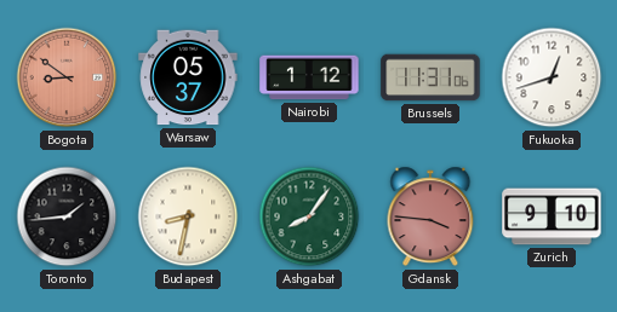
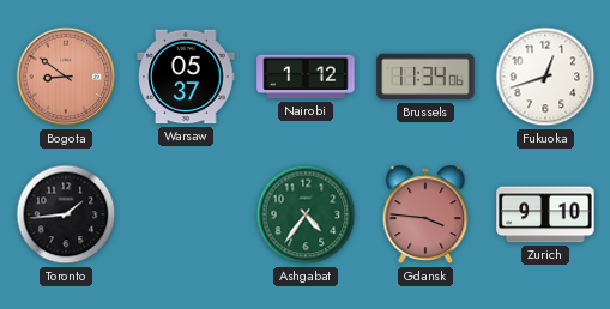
Brussels: 11:31 -> 11:34 (425, 77)
Budapest: 8:32 -> none (188, 216)
Ashgabat: 8:06 -> 4:36 (306, 214)
